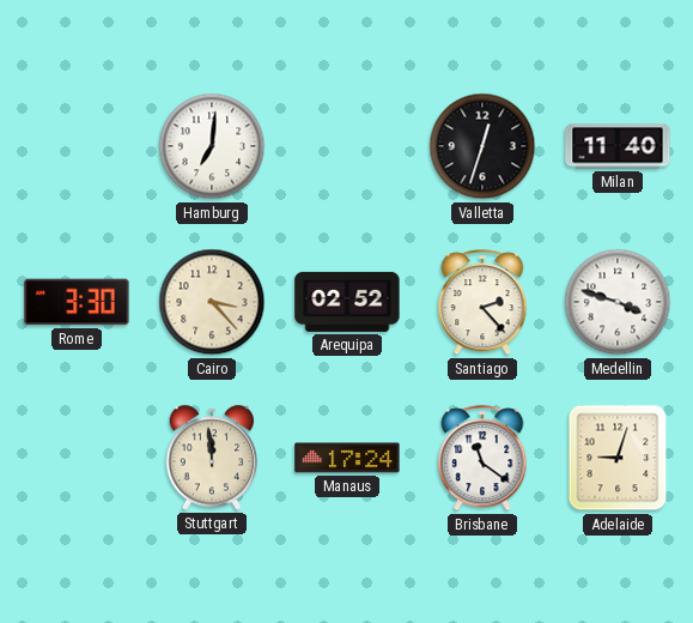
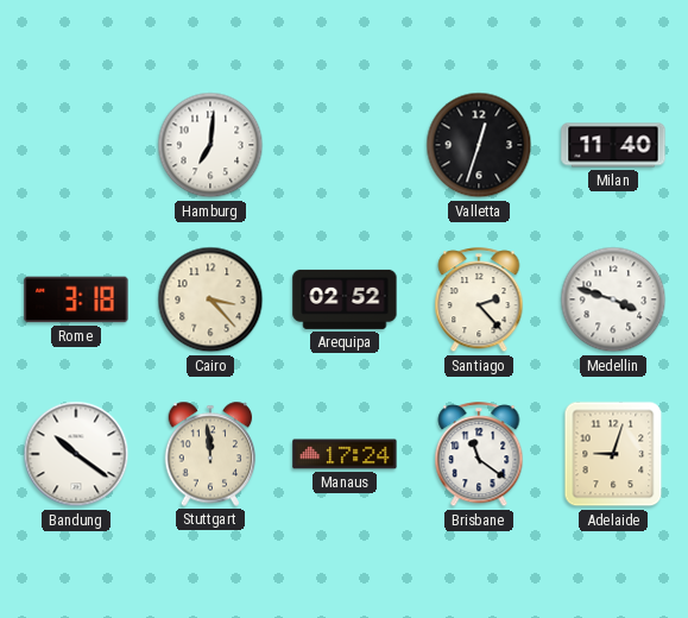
Rome: 3:30 -> 3:18 (76, 299)
Bandung: none -> 10:21 (76, 454)
